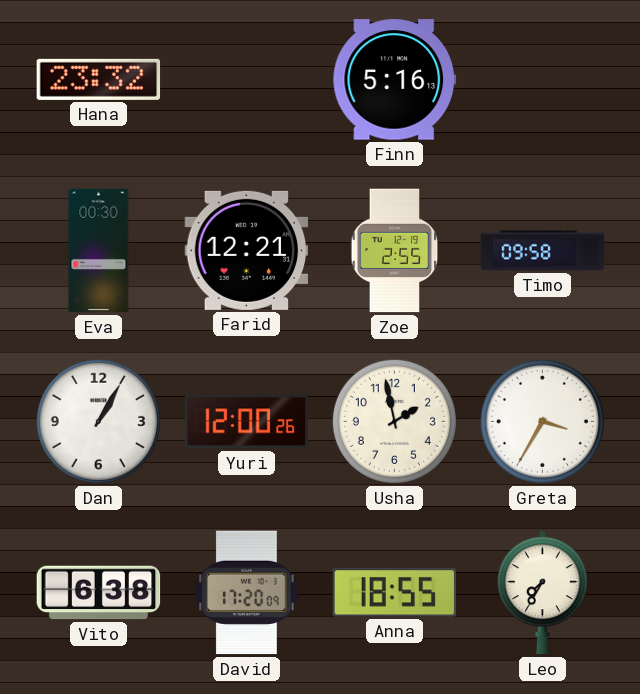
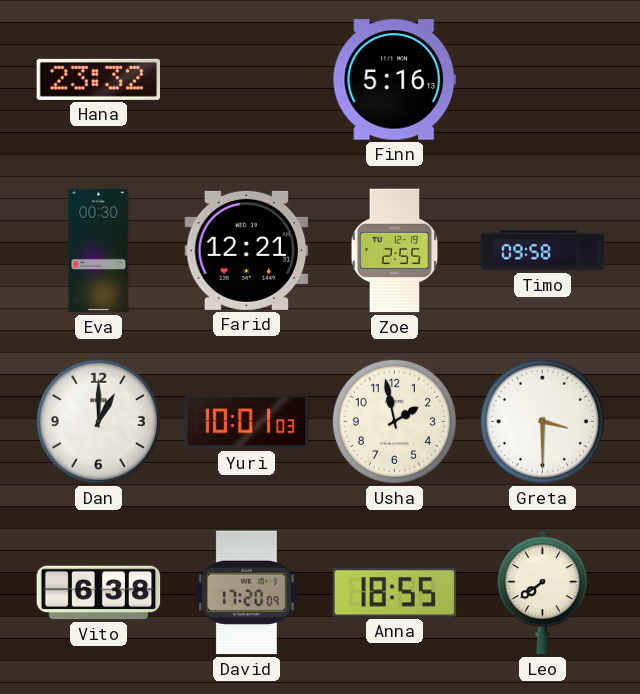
Dan: 1:05 -> 1:00 (98, 421)
Yuri: 12:00 -> 10:01 (247, 422)
Greta: 3:35 -> 3:30 (542, 421)
Leo: 7:35 -> 7:39 (542, 593)
